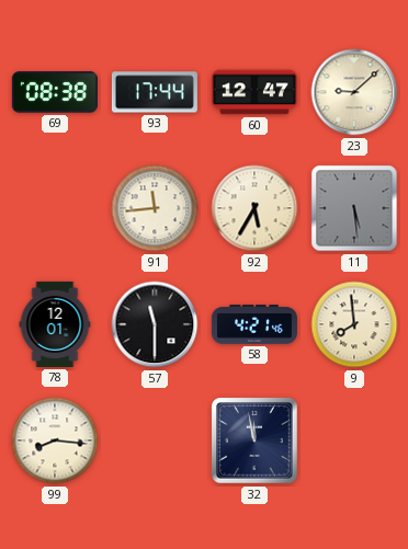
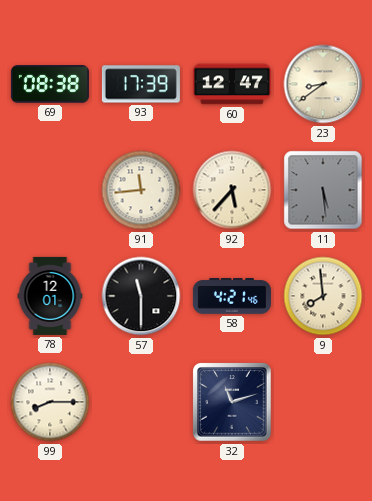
93: 17:44 -> 17:39 (141, 84)
23: 9:08 -> 8:39 (323, 84)
92: 5:35 -> 5:37 (232, 190)
99: 8:16 -> 8:15 (50, 402)
32: 11:58 -> 11:12 (232, 402)
